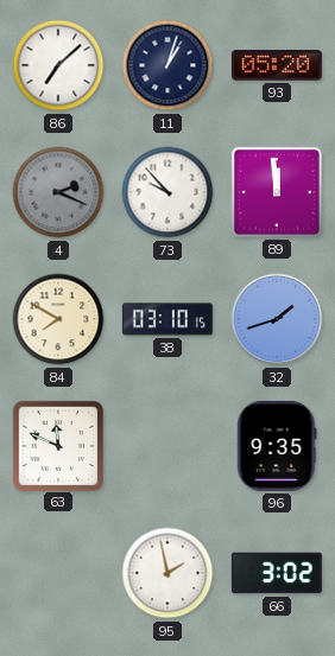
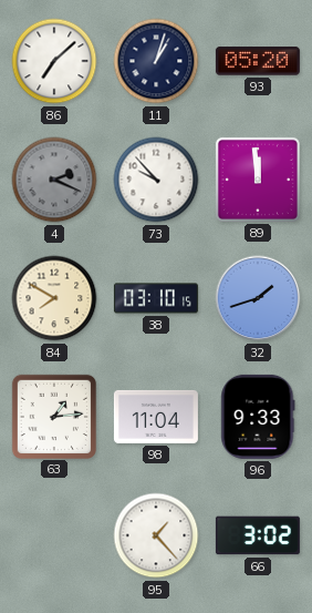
63: 11:49 -> 1:14 (53, 416)
98: none -> 11:04 (156, 417)
96: 9:35 -> 9:33 (258, 417)
95: 1:58 -> 1:23 (156, 535)
